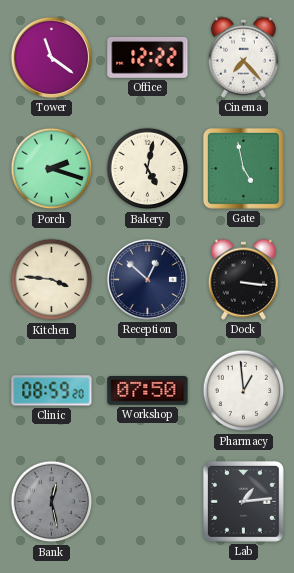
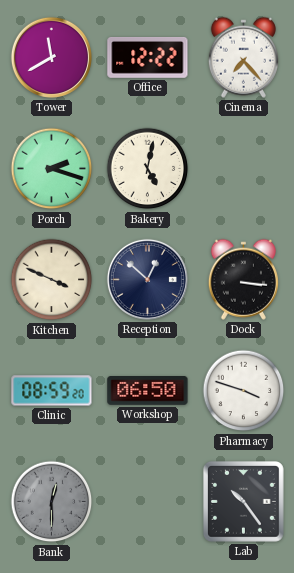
Tower: 11:21 -> 11:40 (51, 57)
Gate: 4:58 -> none (243, 168)
Kitchen: 3:46 -> 3:49 (52, 280)
Workshop: 07:50 -> 06:50 (148, 391)
Pharmacy: 12:59 -> 3:48 (244, 391)
Bank: 12:28 -> 12:30 (52, 502)
Lab: 1:14 -> 10:24 (243, 501)
